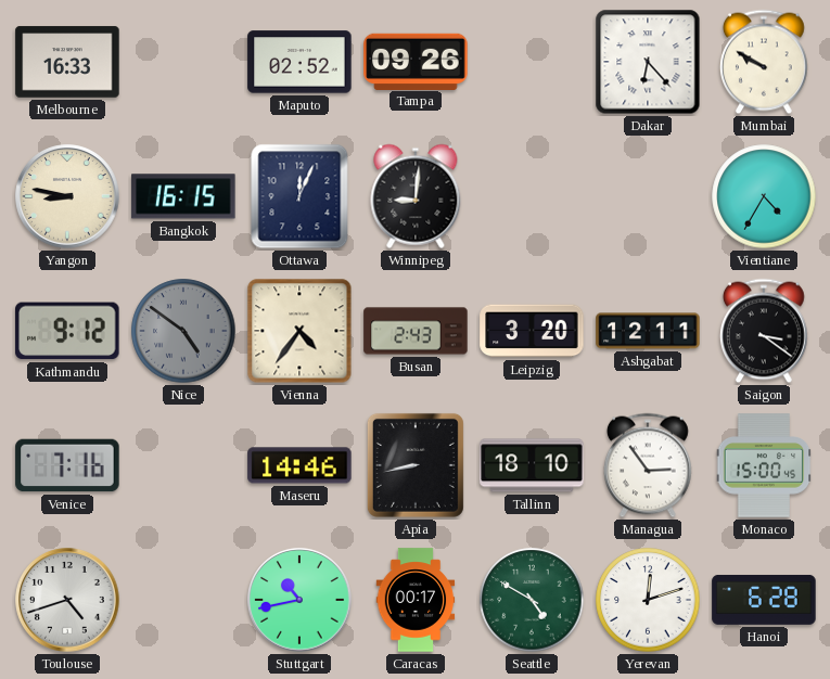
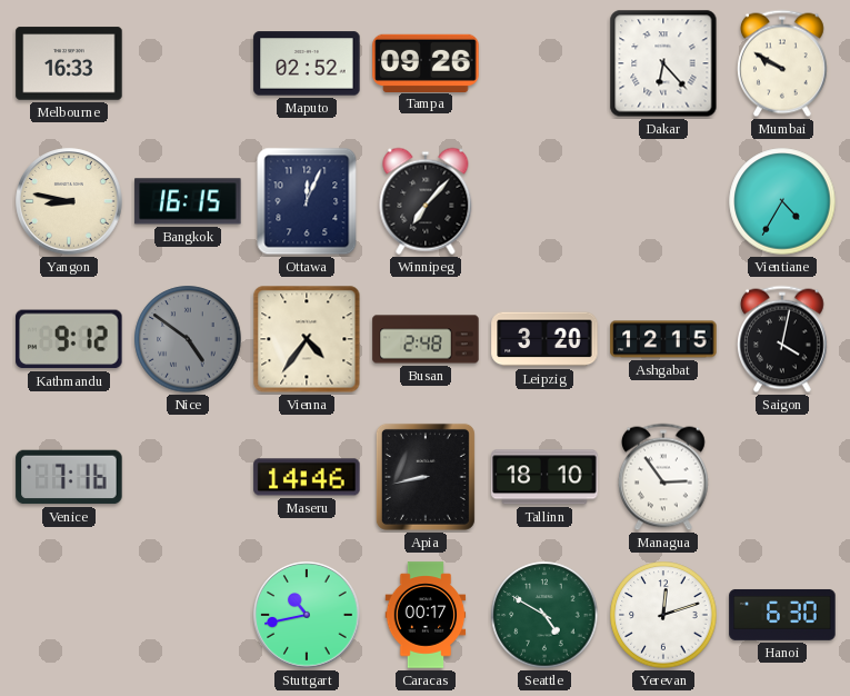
Winnipeg: 9:01 -> 7:07 (426, 201)
Busan: 2:43 -> 2:48 (426, 339)
Ashgabat: 12:11 -> 12:15 (663, 339)
Saigon: 3:21 -> 4:02 (782, 339)
Monaco: 15:00 -> none (764, 465)
Toulouse: 4:42 -> none (67, 600)
Hanoi: 6:28 -> 6:30 (782, 615)
